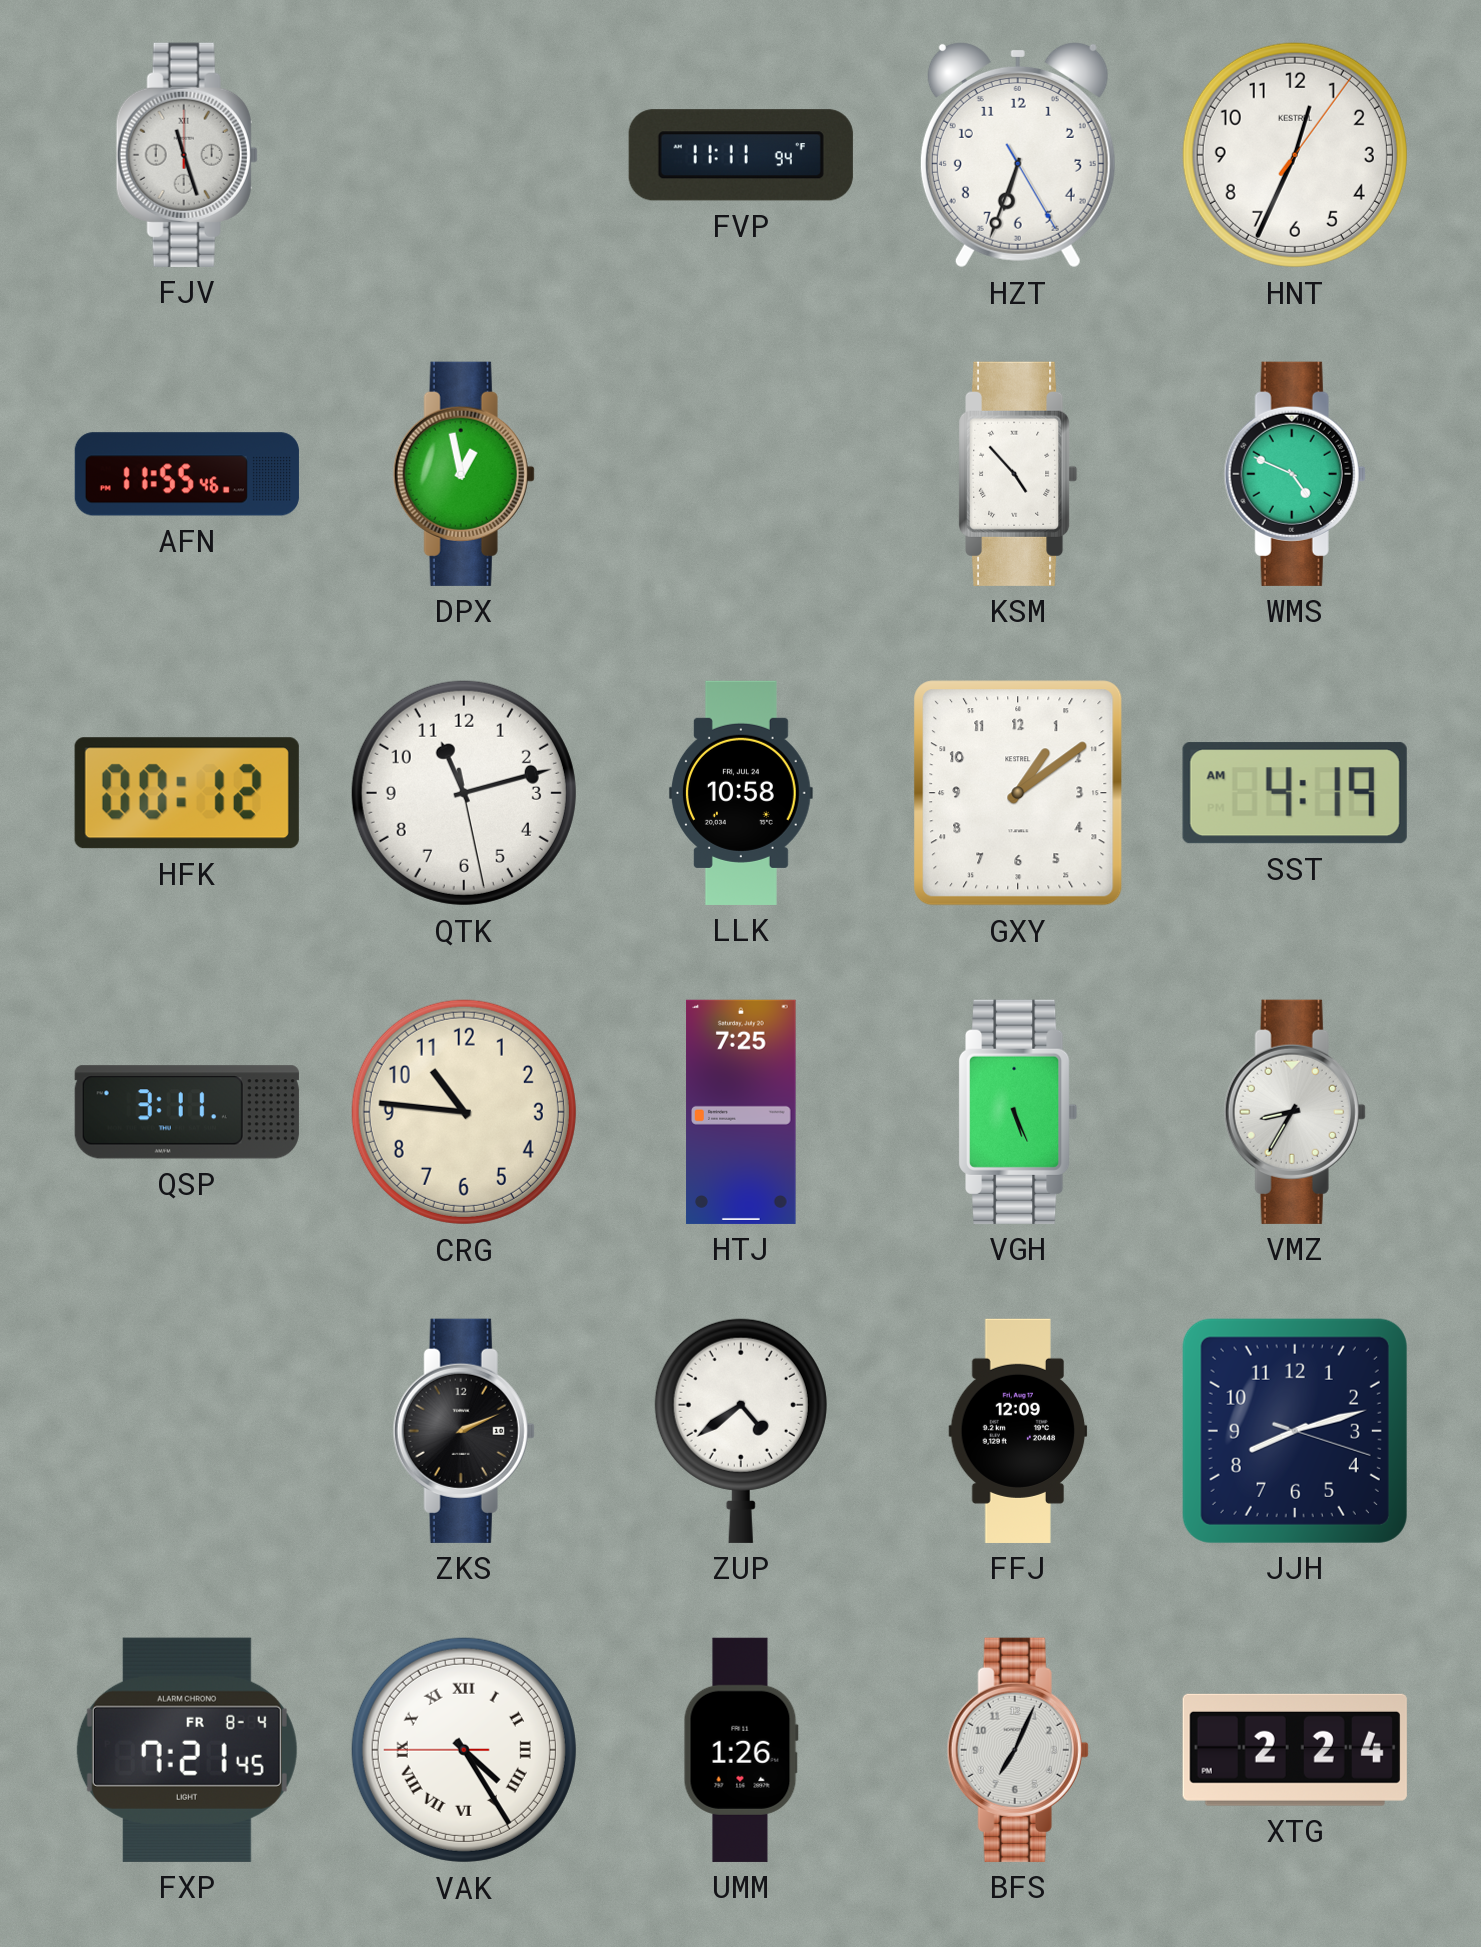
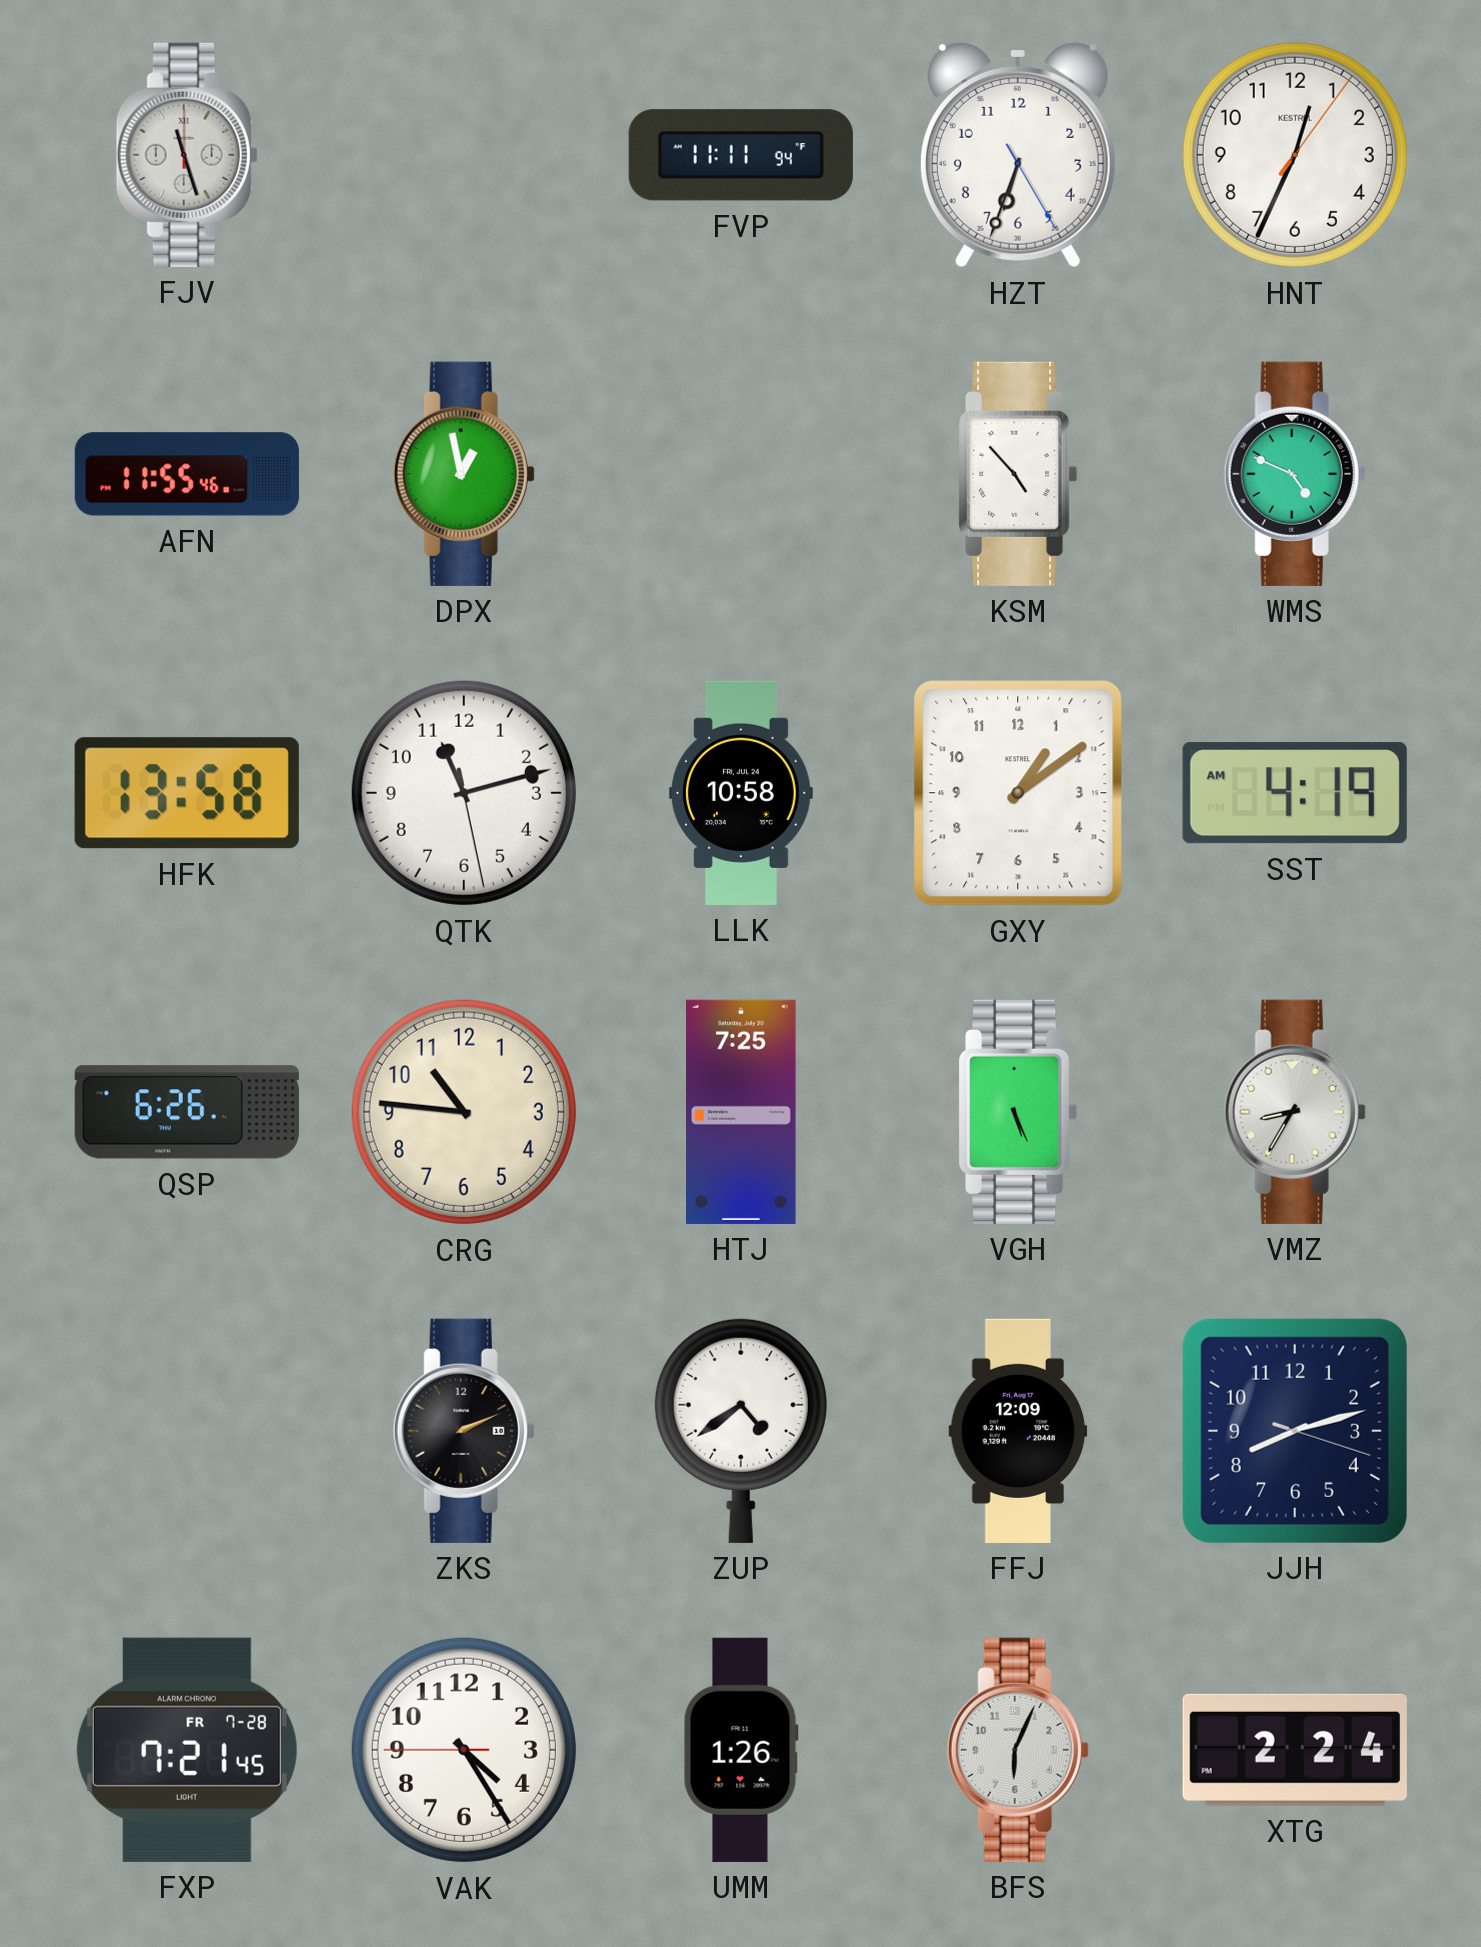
HFK: 00:12 -> 13:58 (187, 793)
QSP: 3:11 -> 6:26 (187, 1112)
FXP date: FR 8-4 -> FR 7-28 (187, 1750)
VAK numerals: Roman -> Arabic (464, 1750)
BFS: 7:04 -> 6:04 (1018, 1750)
